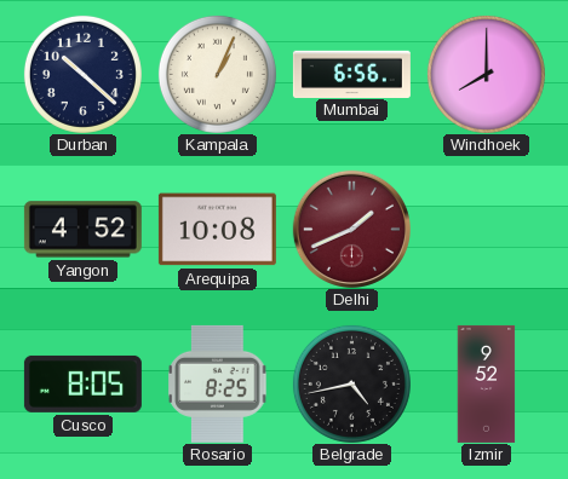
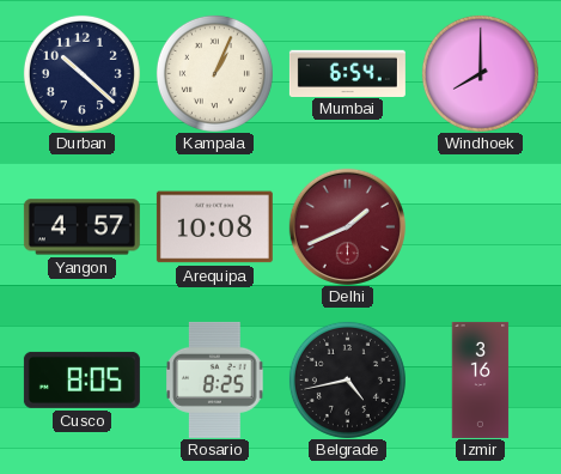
Mumbai: 6:56 -> 6:54 (347, 73)
Yangon: 4:52 -> 4:57 (81, 227)
Izmir: 9:52 -> 3:16 (481, 379)
